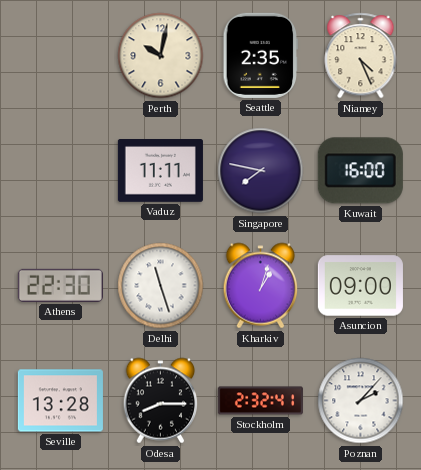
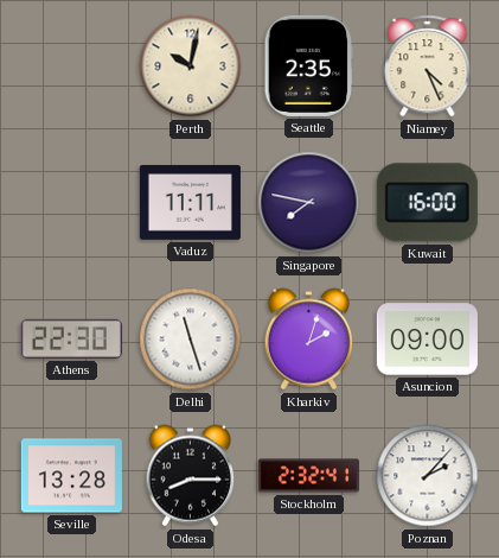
Kharkiv: 1:03 -> 2:03 (309, 340)
